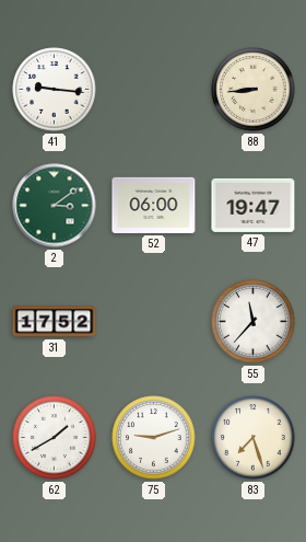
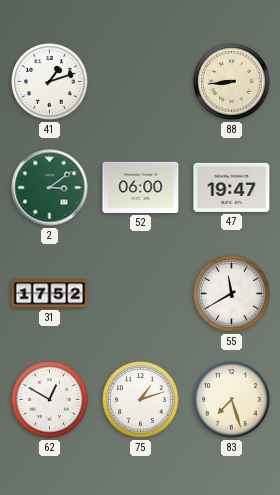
41: 9:16 -> 1:12 (50, 82)
55: 11:37 -> 11:40 (232, 294)
62: 1:40 -> 12:50 (50, 400)
75: 9:12 -> 1:12 (141, 400)
